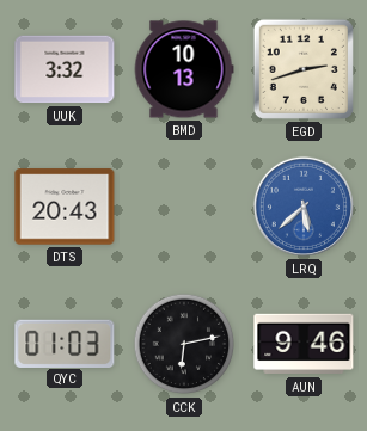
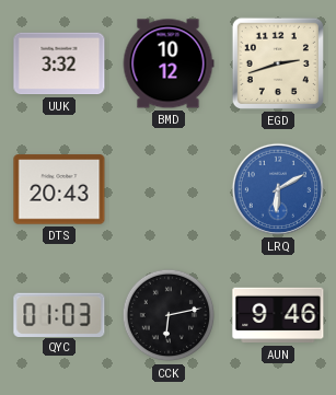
BMD: 10:13 -> 10:12 (169, 63)
LRQ: 5:38 -> 6:10 (278, 189)
